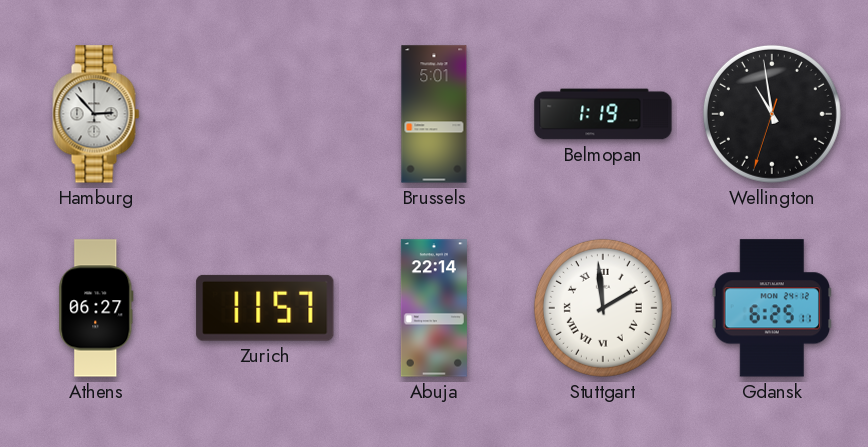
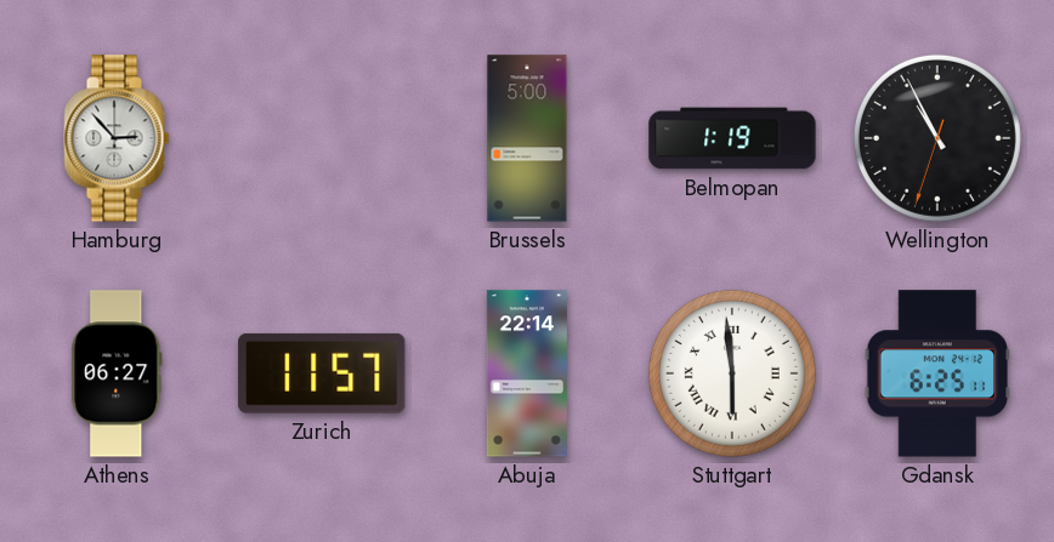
Brussels: 5:01 -> 5:00 (527, 138)
Wellington: 10:58 -> 10:55 (937, 138)
Stuttgart: 1:59 -> 5:59 (732, 373)
